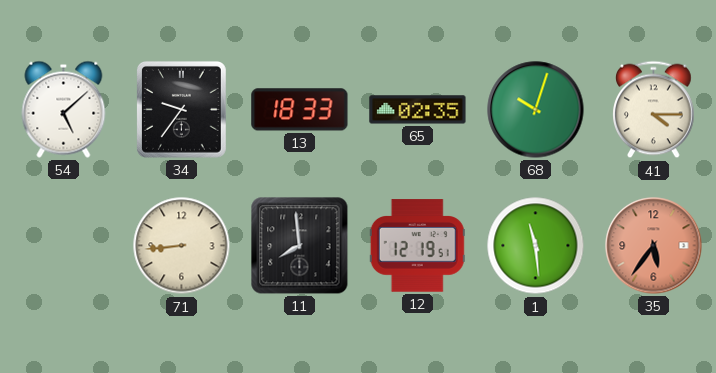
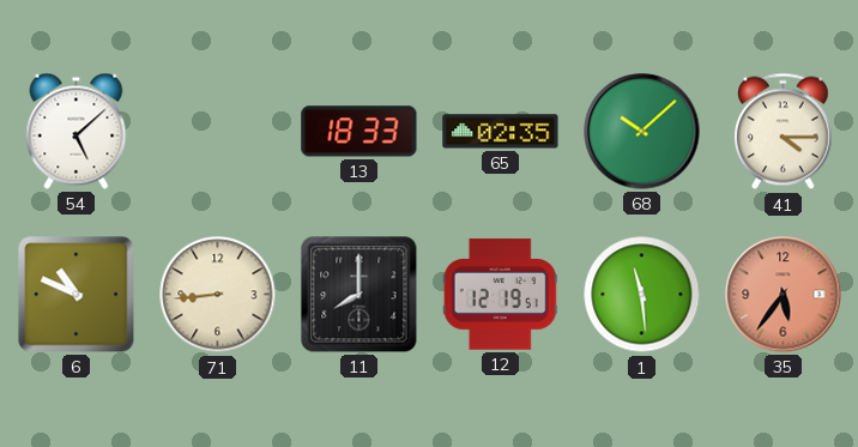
34: 9:36 -> none (181, 109)
68: 10:03 -> 10:08 (642, 132)
6: none -> 10:49 (77, 295)
11: 7:59 -> 8:00 (359, 295)
